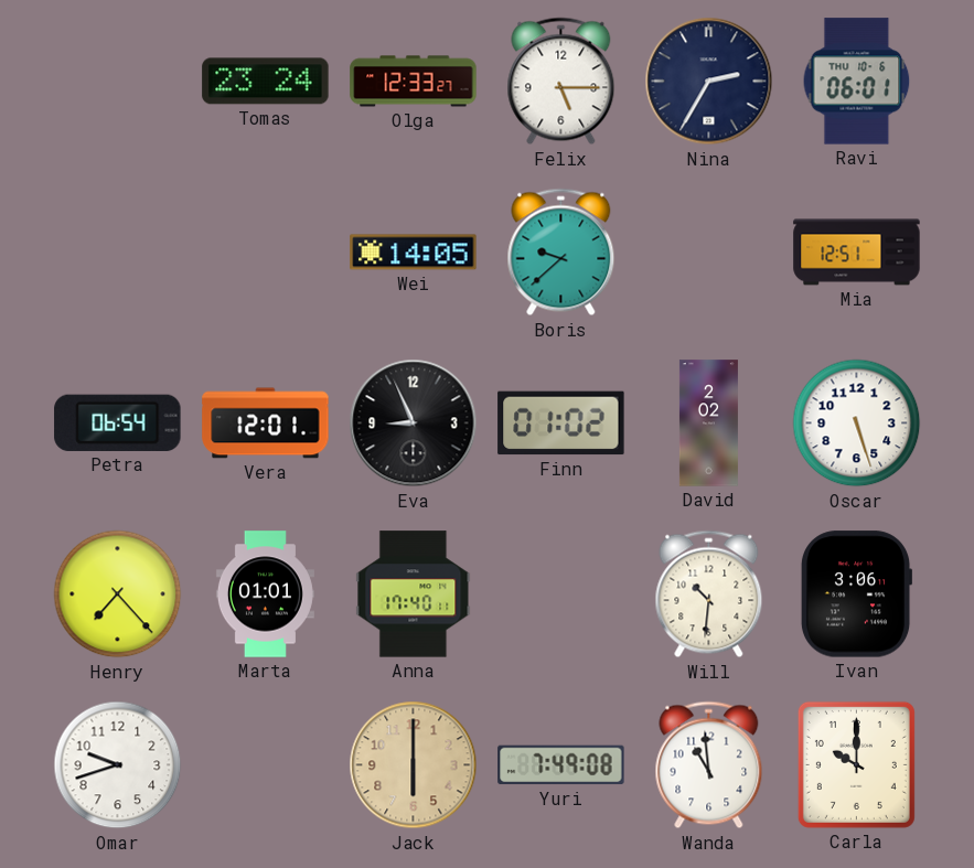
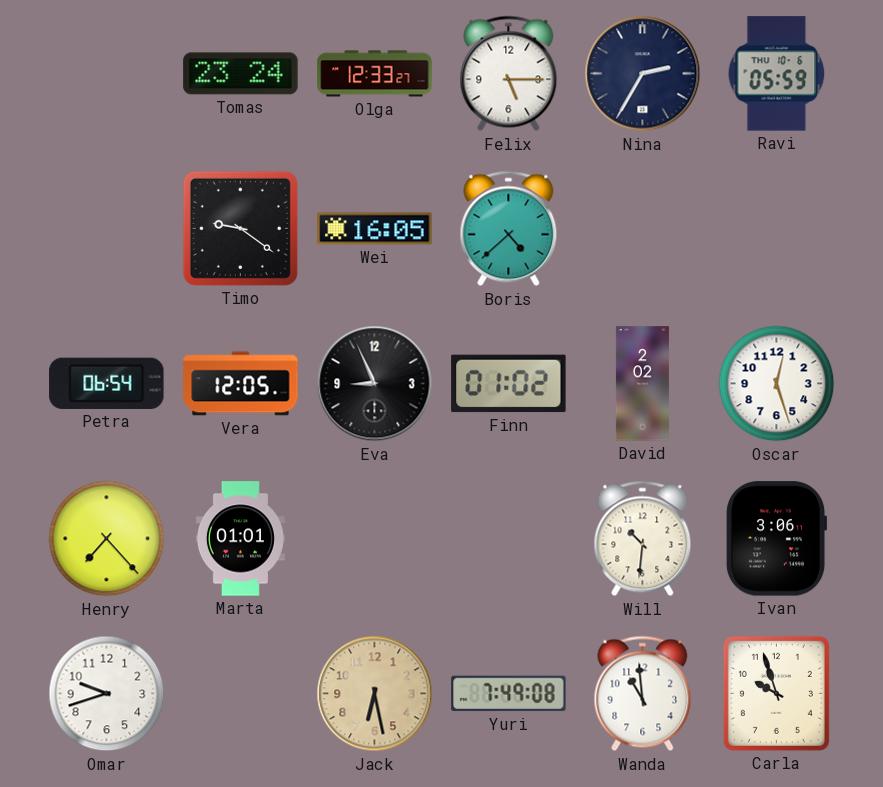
Ravi: 06:01 -> 05:59 (777, 74)
Timo: none -> 9:21 (240, 228)
Wei: 14:05 -> 16:05 (375, 229)
Boris: 9:38 -> 4:38 (509, 229)
Mia: 12:51 -> none (857, 253)
Vera: 12:01 -> 12:05 (241, 384)
Oscar: 5:27 -> 12:27 (777, 384)
Anna: 17:40 -> none (414, 594)
Jack: 6:00 -> 6:28 (375, 694)
Carla: 10:00 -> 9:57 (776, 693)
